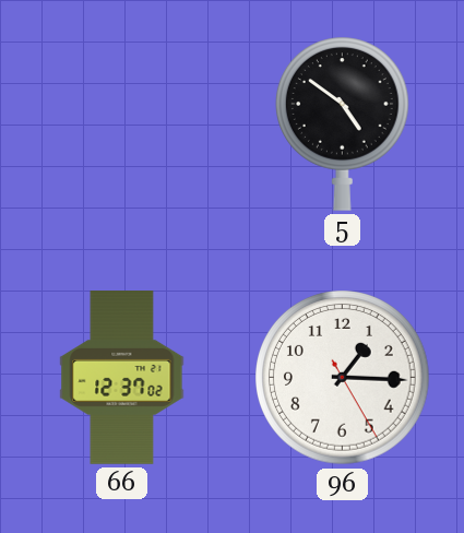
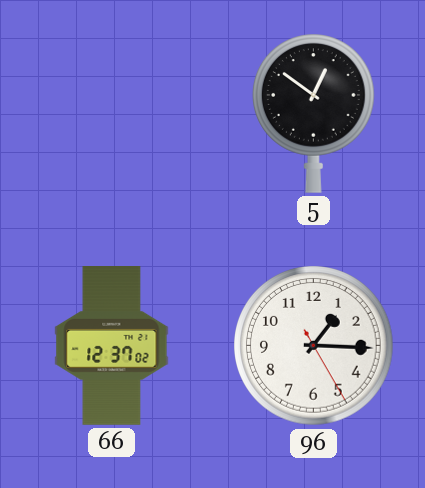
5: 4:51 -> 12:51 (313, 113)
